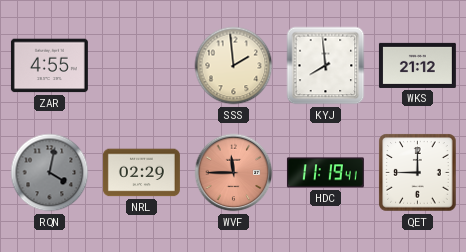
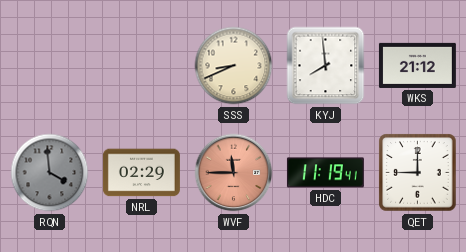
ZAR: 4:55 -> none (49, 66)
SSS: 1:59 -> 8:41 (234, 66)
RQN: 4:02 -> 3:59 (50, 173)
